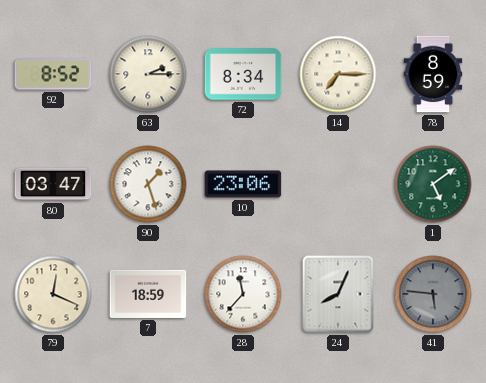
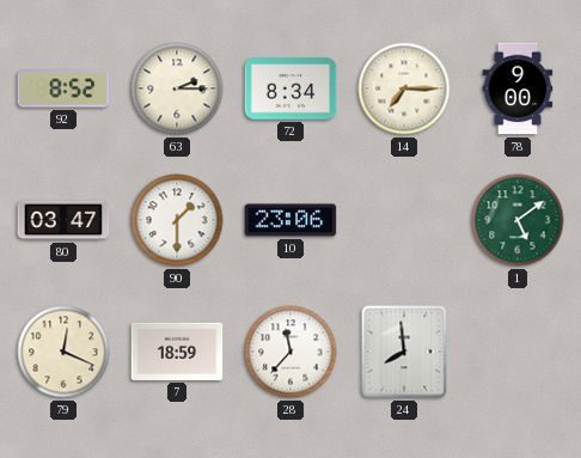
78: 8:59 -> 9:00 (518, 88)
90: 1:27 -> 1:30 (177, 220)
24: 8:04 -> 7:59 (404, 352)
41: 5:46 -> none (433, 294)
